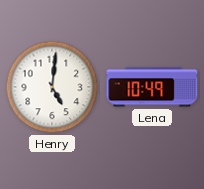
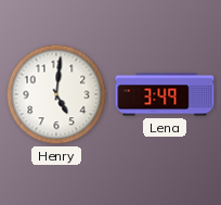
Lena: 10:49 -> 3:49 (165, 94)
